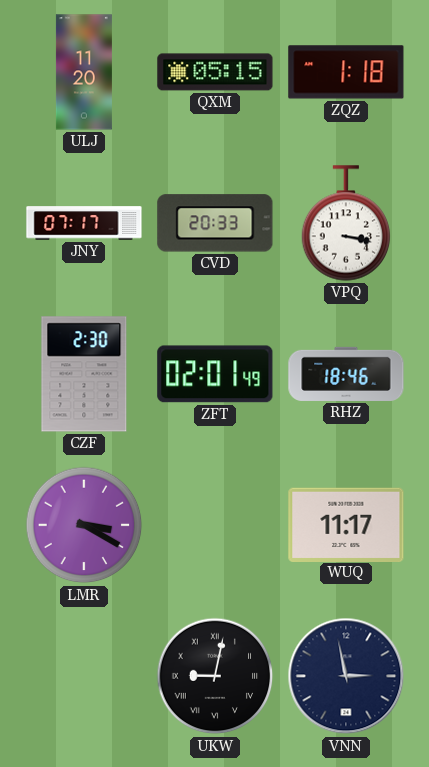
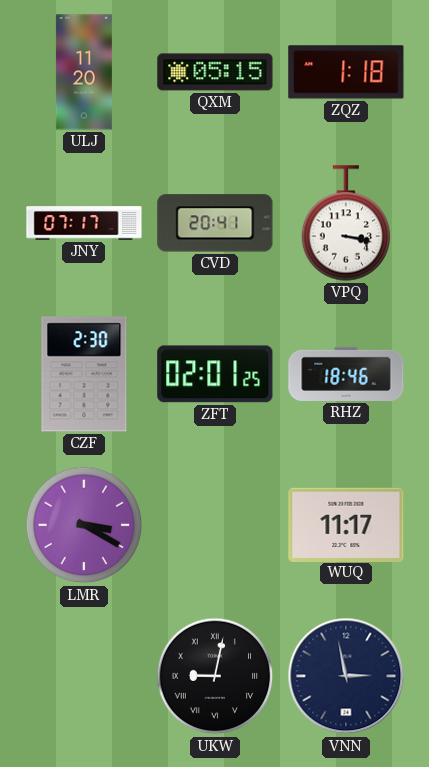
CVD: 20:33 -> 20:41 (215, 223)
ZFT: 02:01:49 -> 02:01:25 (215, 374)
